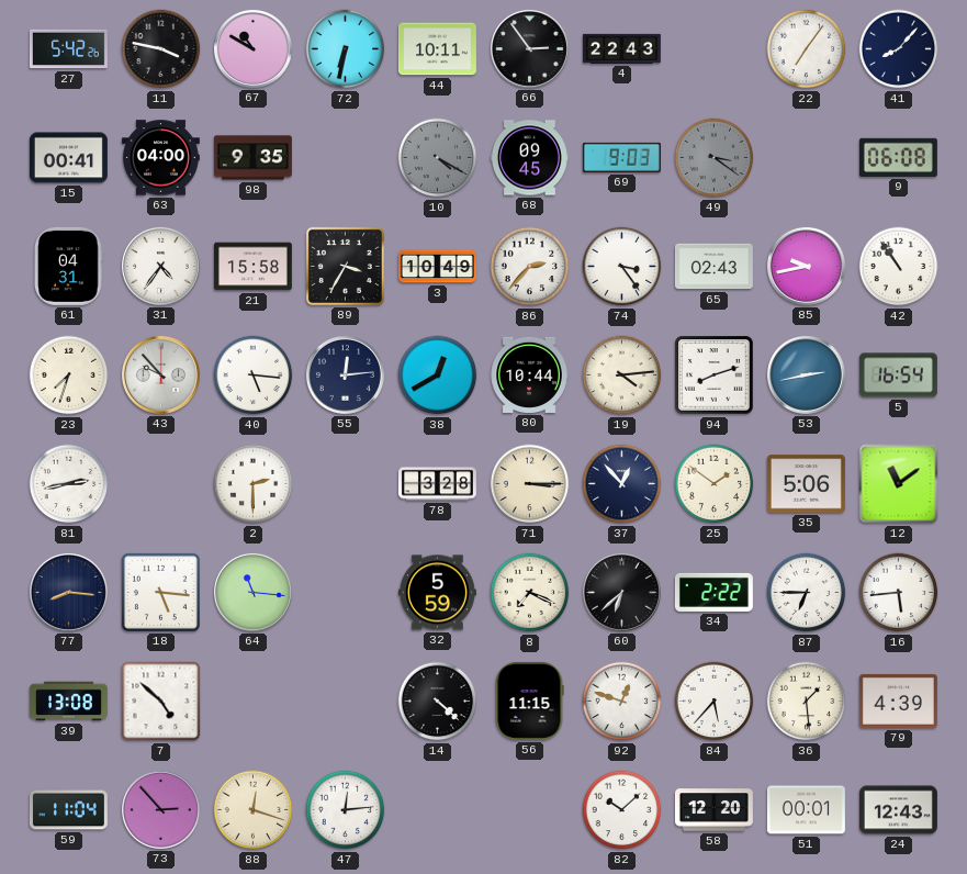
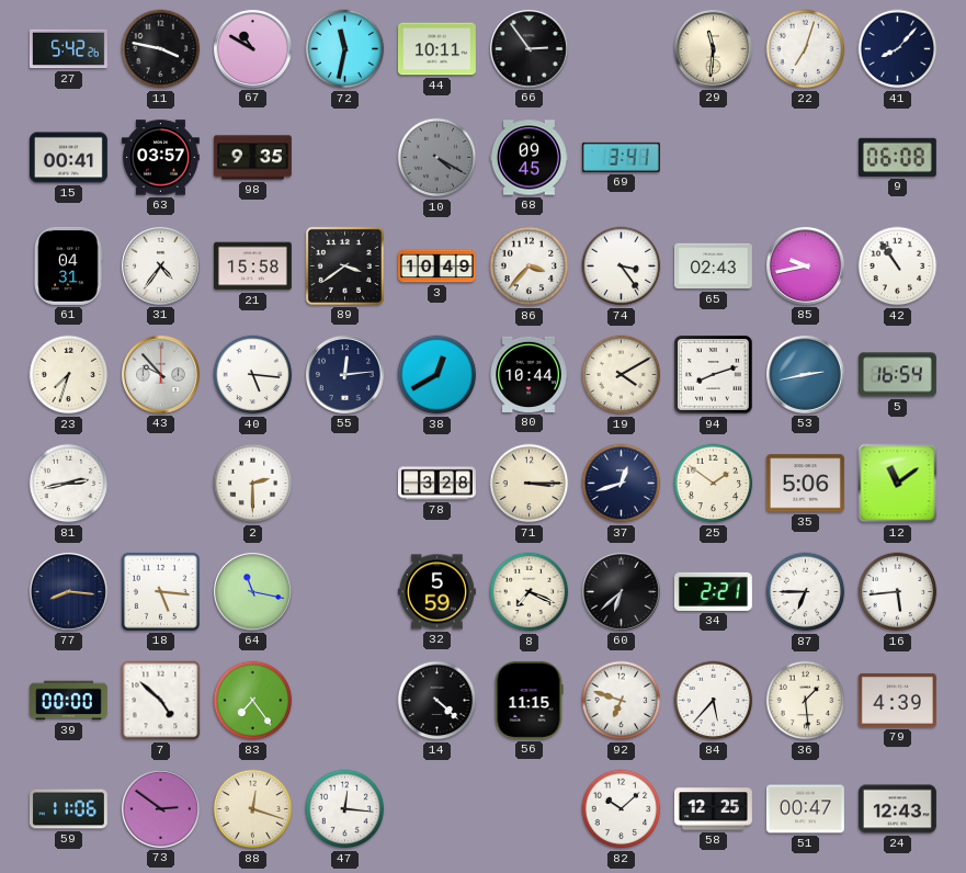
72: 6:32 -> 11:32 (345, 49)
4: 22:43 -> none (621, 48)
29: none -> 11:31 (713, 48)
22: 7:06 -> 7:03 (806, 49)
63: 04:00 -> 03:57 (160, 158)
69: 9:03 -> 3:41 (621, 157)
49: 3:21 -> none (715, 158)
89: 3:35 -> 3:39 (344, 265)
86: 2:37 -> 3:37 (530, 267)
19: 4:14 -> 4:10 (622, 375)
37: 12:53 -> 12:42 (622, 484)
64: 11:16 -> 11:17 (252, 591)
34: 2:22 -> 2:21 (713, 591)
39: 13:08 -> 00:00 (68, 701)
83: none -> 7:24 (253, 701)
92: 12:48 -> 6:48 (622, 701)
59: 11:04 -> 11:06 (68, 809)
73: 2:53 -> 2:51 (160, 808)
47: 12:14 -> 12:16 (345, 809)
58: 12:20 -> 12:25 (713, 809)
51: 00:01 -> 00:47 (805, 809)
